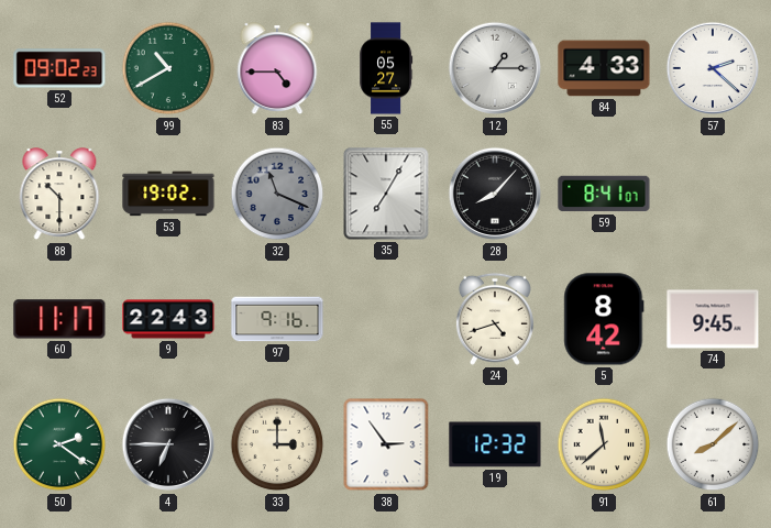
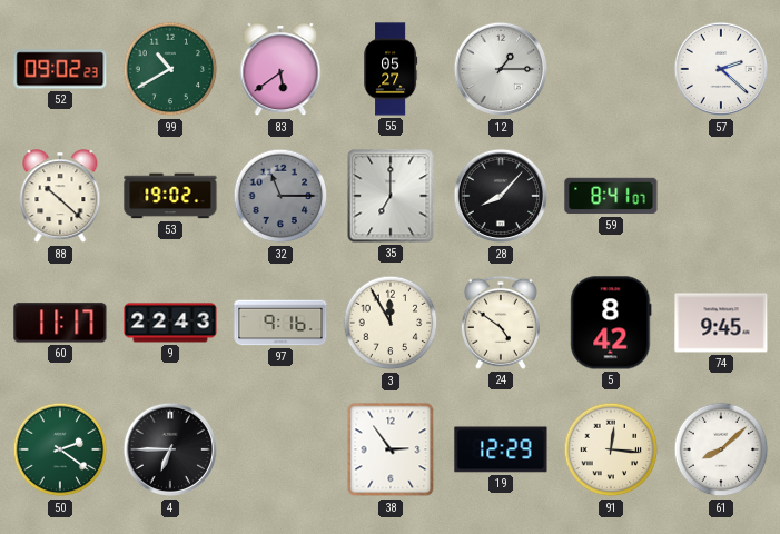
83: 4:45 -> 5:39 (280, 70)
84: 4:33 -> none (604, 68)
88: 10:30 -> 10:22 (60, 197)
32: 11:19 -> 11:15 (280, 196)
35: 7:05 -> 7:00 (391, 196)
3: none -> 11:55 (391, 323)
24: 4:42 -> 4:51 (501, 323)
33: 3:00 -> none (277, 444)
19: 12:32 -> 12:29 (501, 449)
91: 11:38 -> 12:16 (611, 449)
